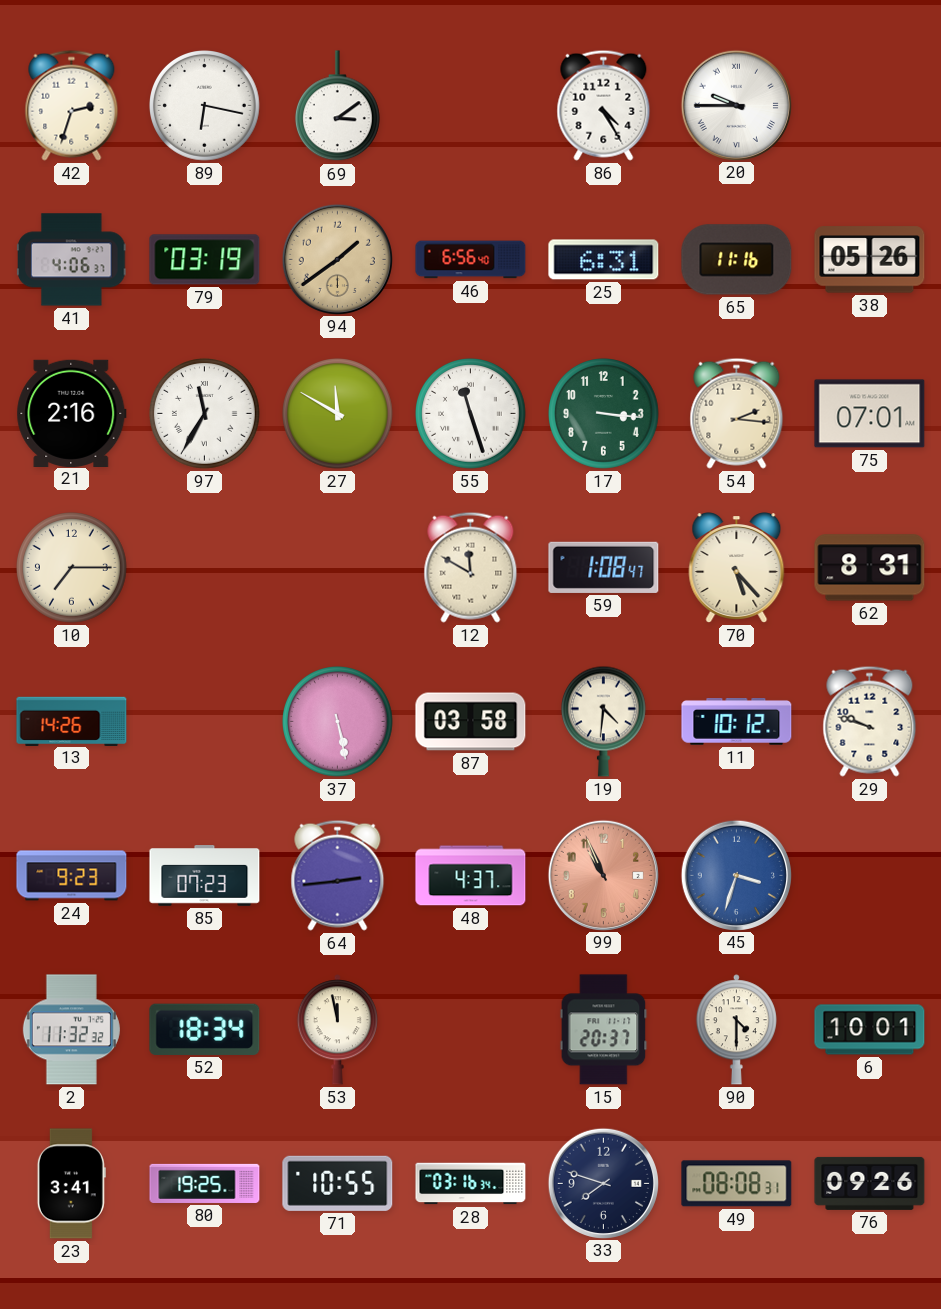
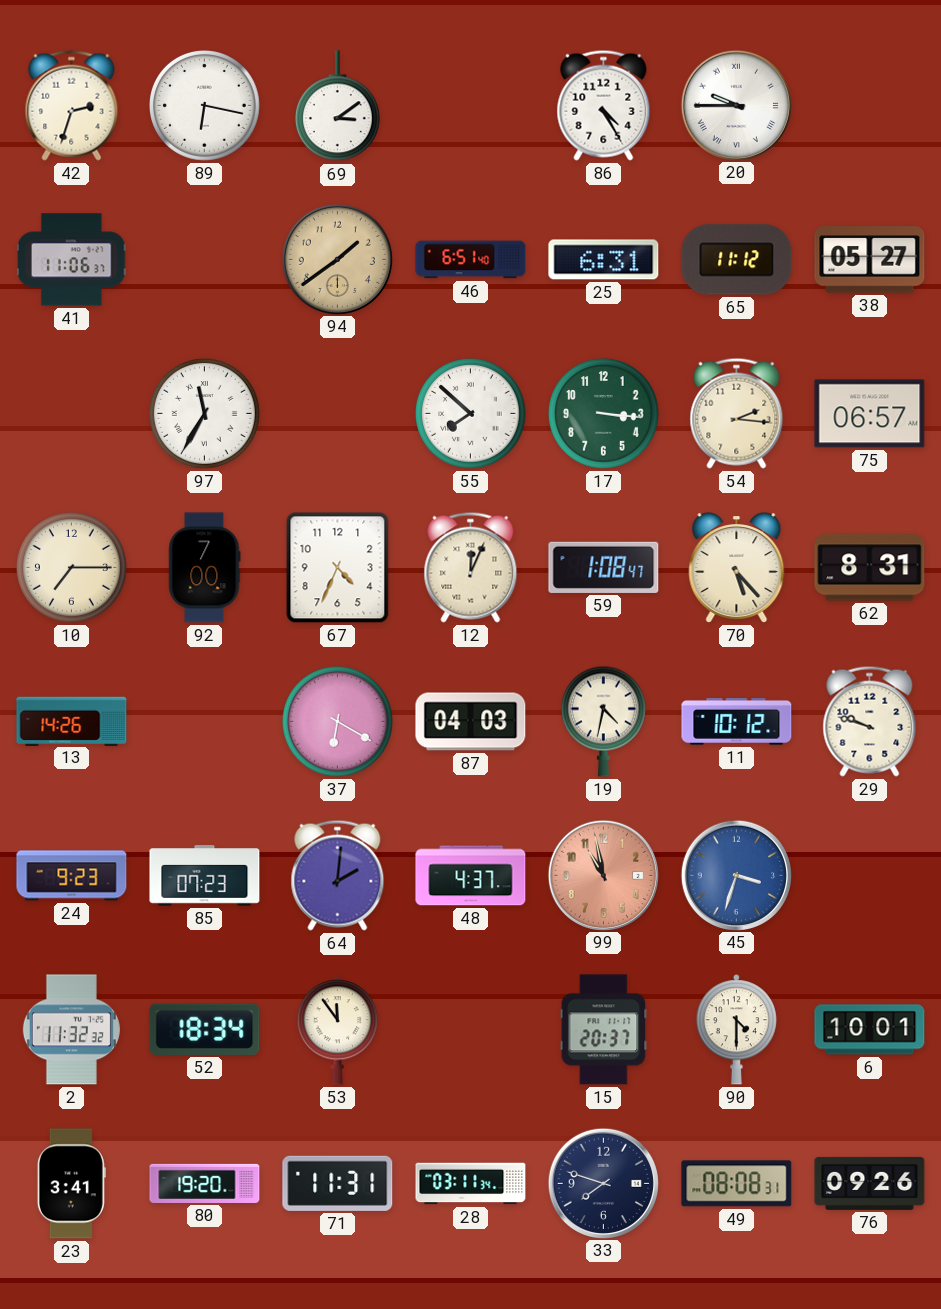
41: 4:06 -> 11:06 (72, 260)
79: 03:19 -> none (205, 260)
46: 6:56 -> 6:51 (471, 260)
65: 11:16 -> 11:12 (737, 260)
38: 05:26 -> 05:27 (870, 260)
21: 2:16 -> none (72, 413)
27: 11:50 -> none (338, 414)
55: 11:27 -> 7:52 (471, 414)
75: 07:01 -> 06:57 (870, 414)
92: none -> 7:00 (205, 568)
67: none -> 4:34 (338, 568)
12: 11:50 -> 12:04 (471, 567)
37: 5:28 -> 6:20 (338, 722)
87: 03:58 -> 04:03 (471, 722)
19: 4:31 -> 4:32 (603, 721)
64: 2:44 -> 2:01 (338, 875)
99: 10:56 -> 10:58 (603, 875)
53: 11:58 -> 11:54 (337, 1030)
80: 19:25 -> 19:20 (205, 1183)
71: 10:55 -> 11:31 (338, 1183)
28: 03:16 -> 03:11 (471, 1184)
